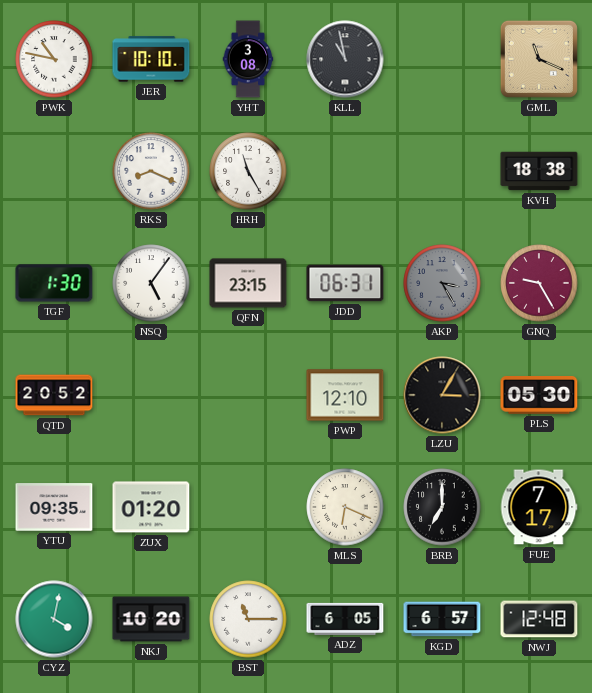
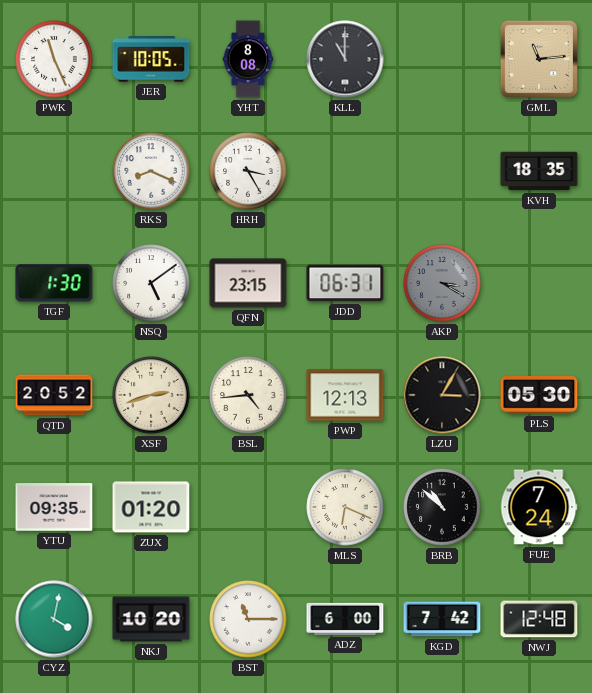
PWK: 10:47 -> 11:26 (54, 59)
JER: 10:10 -> 10:05 (151, 59)
YHT: 3:08 -> 8:08 (248, 59)
KLL: 10:58 -> 11:00 (345, 59)
GML: 11:19 -> 11:14 (539, 59)
HRH: 11:25 -> 3:25 (248, 171)
KVH: 18:38 -> 18:35 (539, 171)
NSQ: 5:06 -> 5:09 (151, 283)
AKP: 3:25 -> 3:20 (442, 283)
GNQ: 9:25 -> none (539, 283)
XSF: none -> 2:42 (151, 395)
BSL: none -> 4:44 (248, 395)
PWP: 12:10 -> 12:13 (345, 395)
BRB: 7:00 -> 10:52 (442, 507)
FUE: 7:17 -> 7:24 (539, 507)
ADZ: 6:05 -> 6:00 (345, 619)
KGD: 6:57 -> 7:42 (442, 619)
